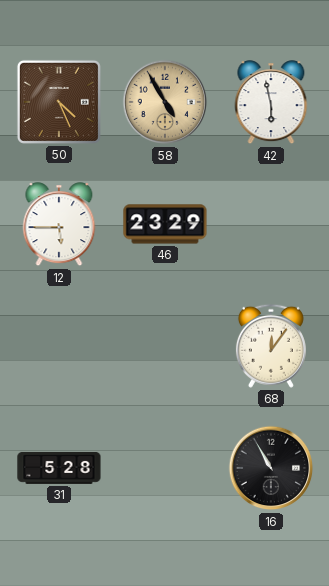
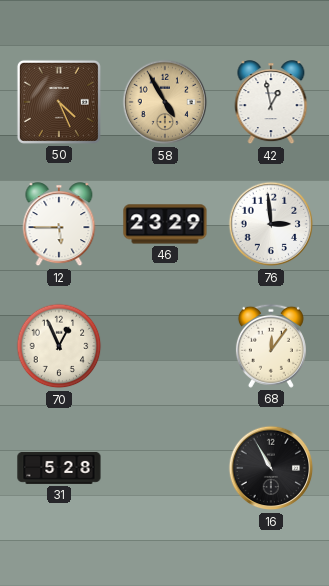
42: 5:58 -> 12:58 (271, 103)
76: none -> 2:59 (271, 224)
70: none -> 12:56 (59, 346)
